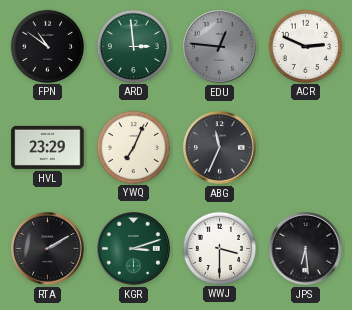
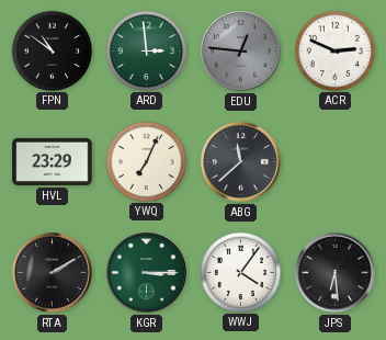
ABG: 11:34 -> 11:38 (241, 162)
KGR: 3:12 -> 3:15 (147, 273)
WWJ: 3:30 -> 4:06 (240, 272)
